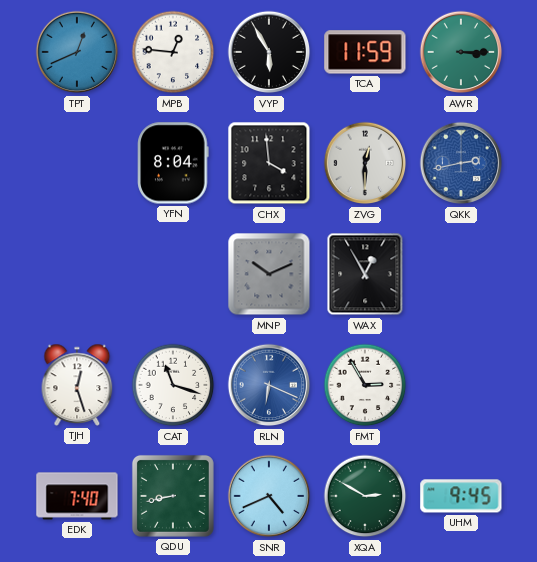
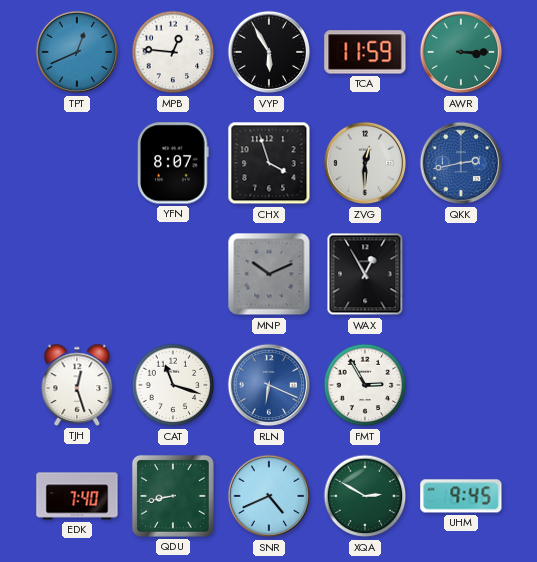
YFN: 8:04 -> 8:07 (173, 163)
CHX: 3:59 -> 3:57 (269, 163)
